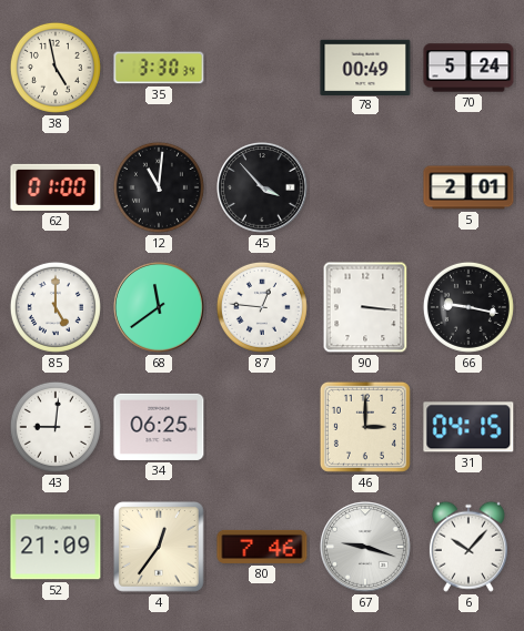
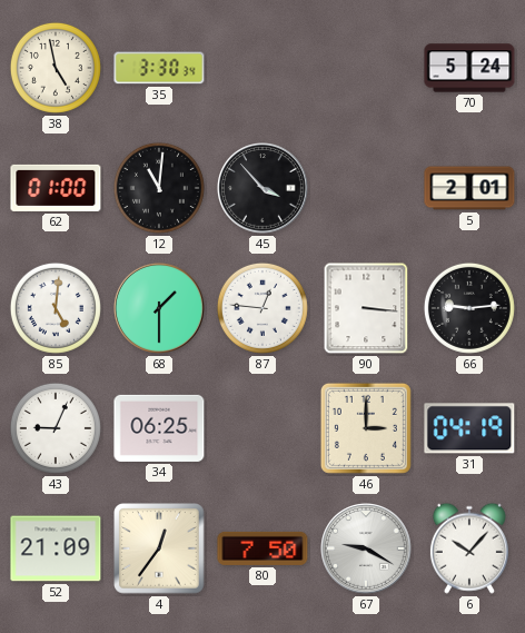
78: 00:49 -> none (365, 67)
85: 5:00 -> 5:01 (56, 308)
68: 11:39 -> 1:30 (160, 309)
66: 9:17 -> 9:14 (469, 308)
43: 9:01 -> 9:04 (56, 428)
31: 04:15 -> 04:19 (469, 428)
80: 7:46 -> 7:50 (262, 548)
67: 9:18 -> 9:20 (367, 550)
